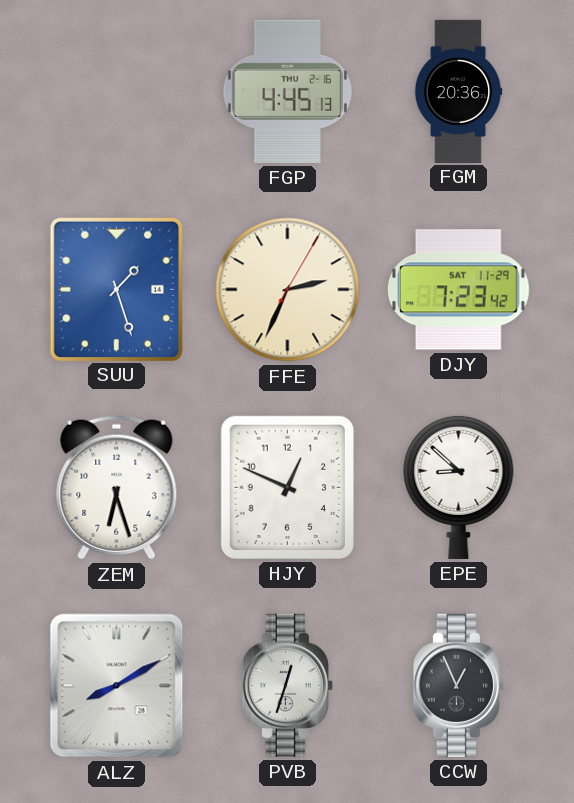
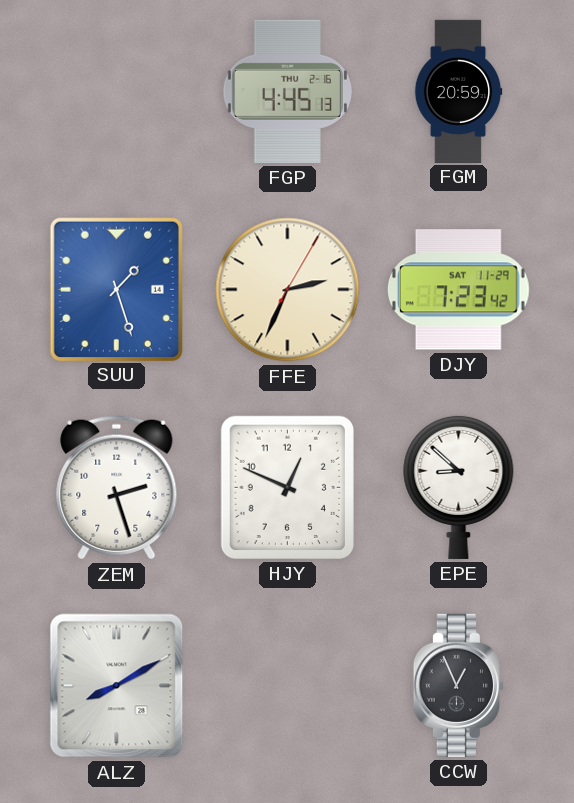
FGM: 20:36 -> 20:59 (458, 91)
ZEM: 6:27 -> 2:27 (117, 488)
PVB: 12:33 -> none (287, 685)
